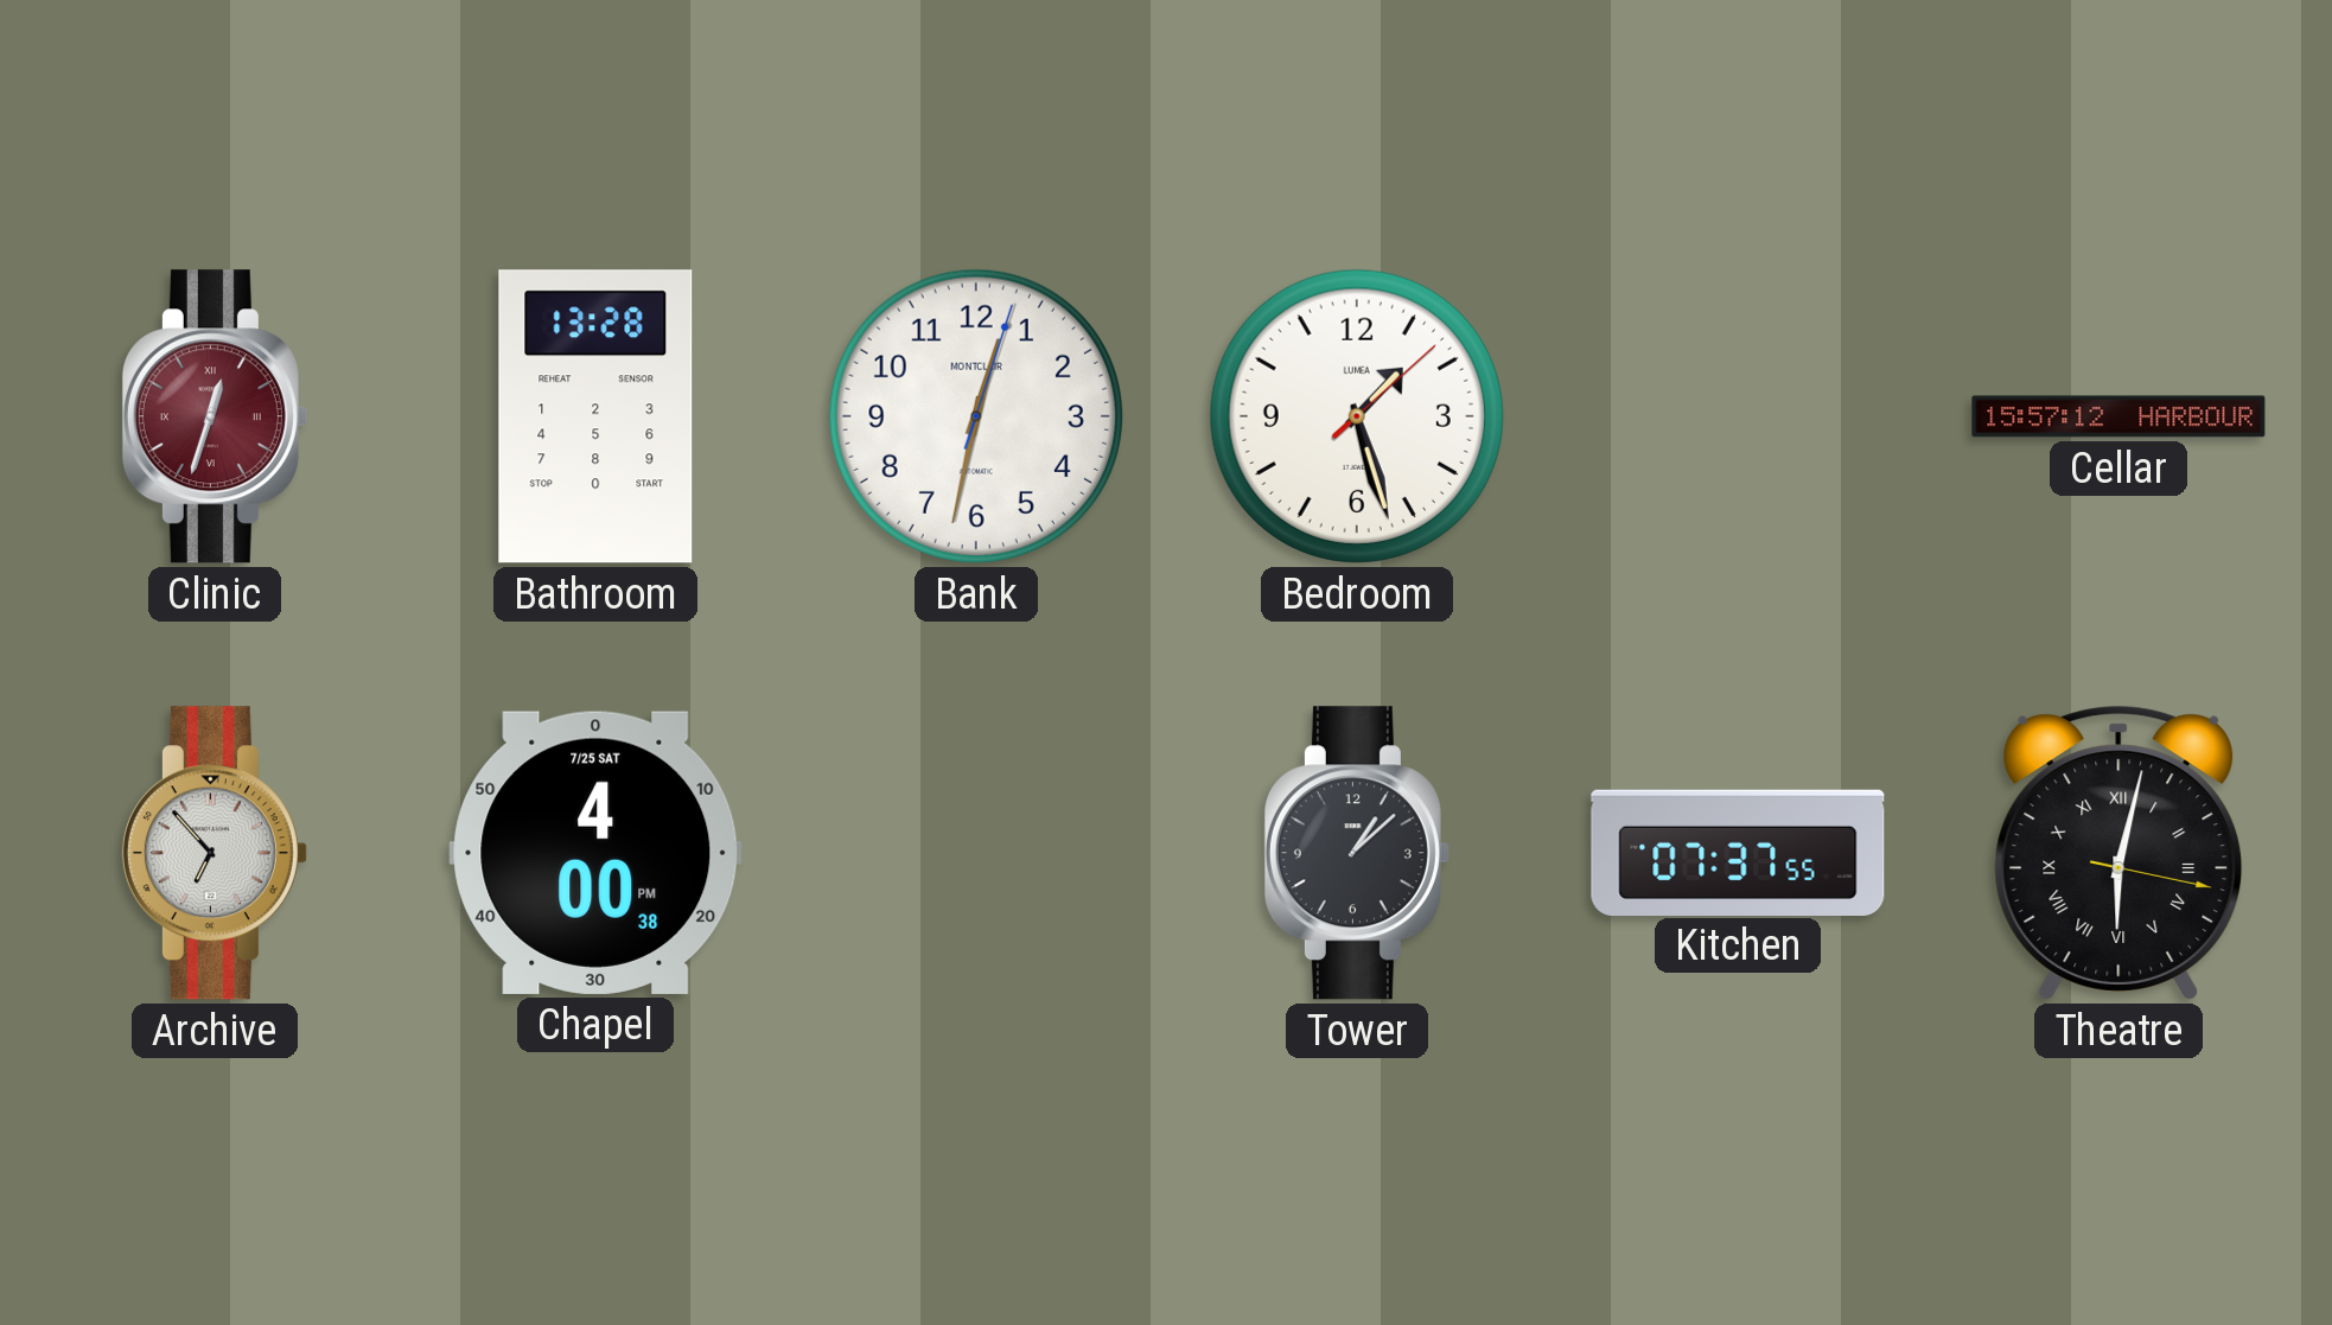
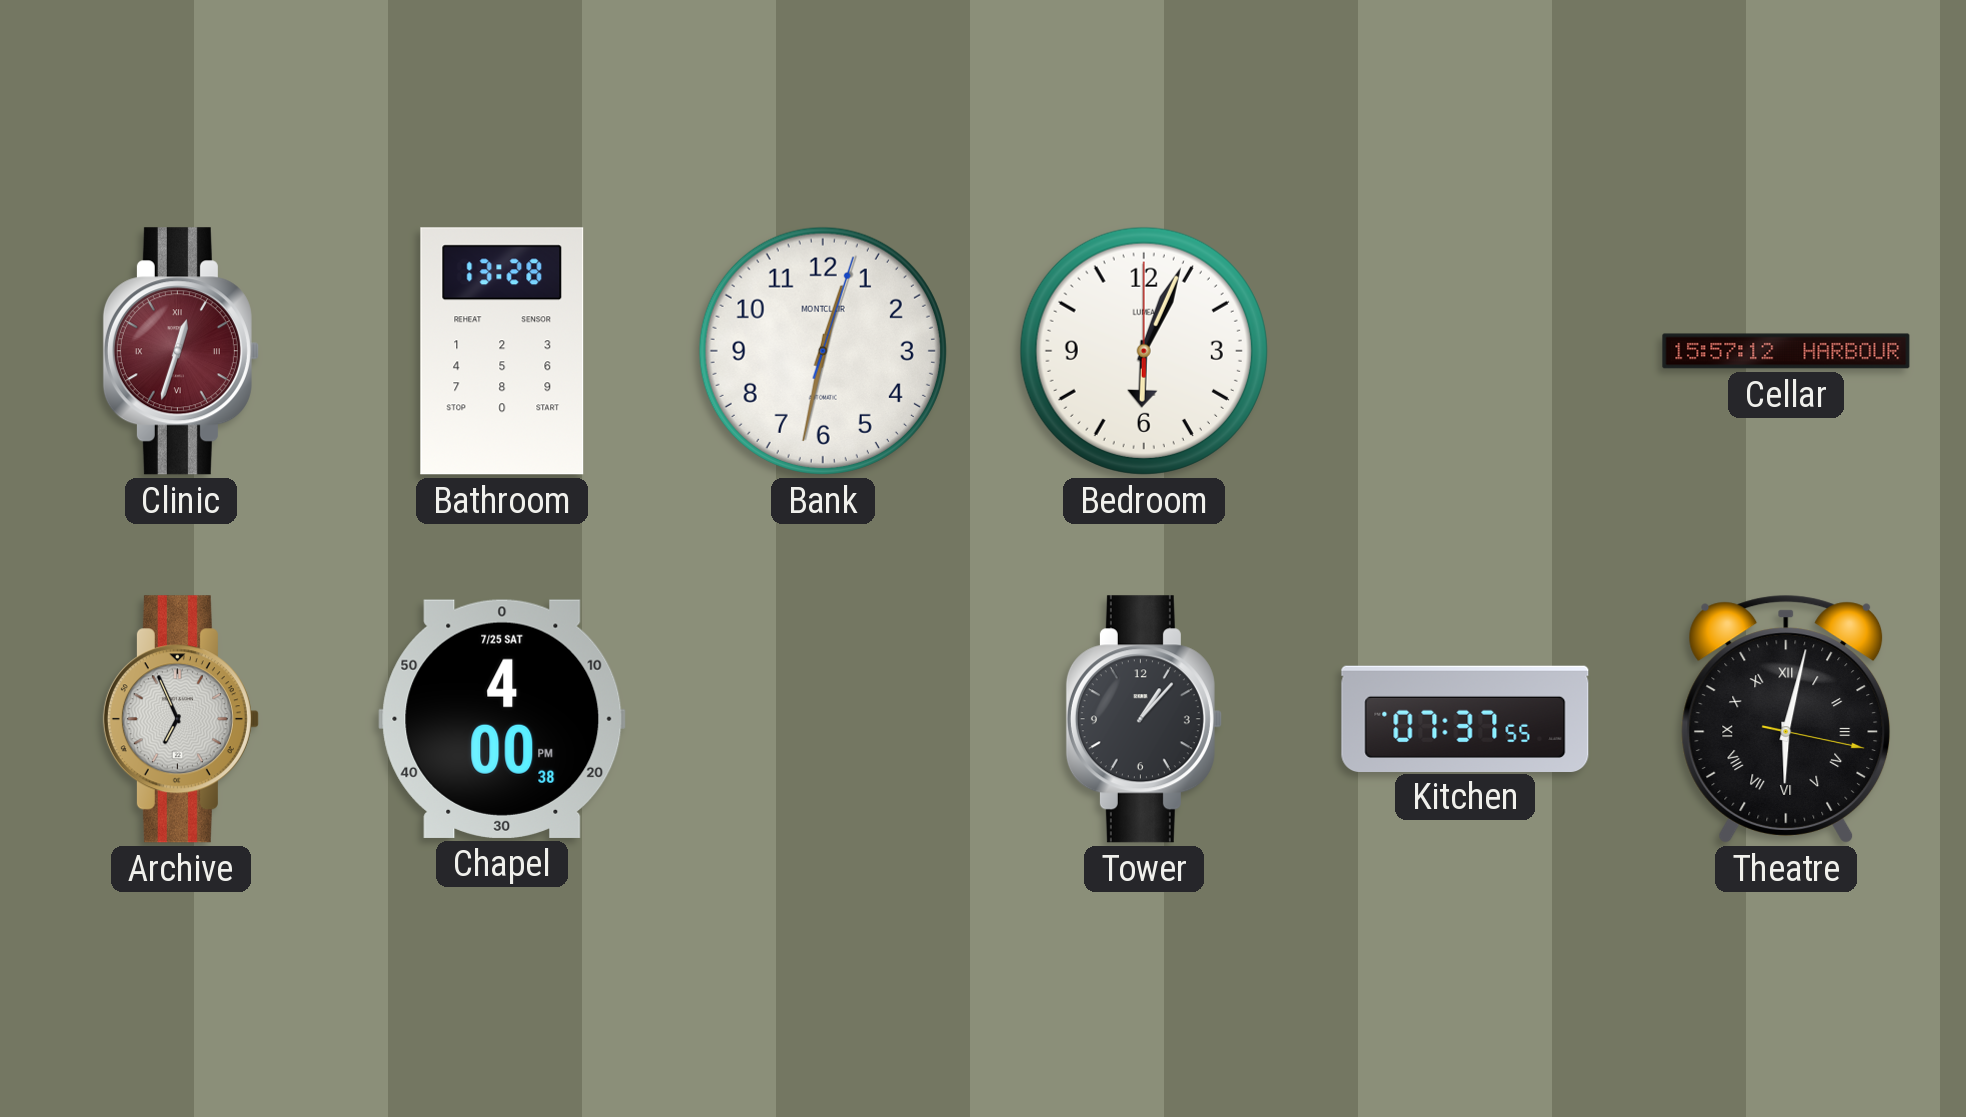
Bedroom: 1:27 -> 6:04 (1144, 351)
Archive: 6:53 -> 6:56 (181, 719)
Tower: 1:08 -> 1:07 (1144, 719)
